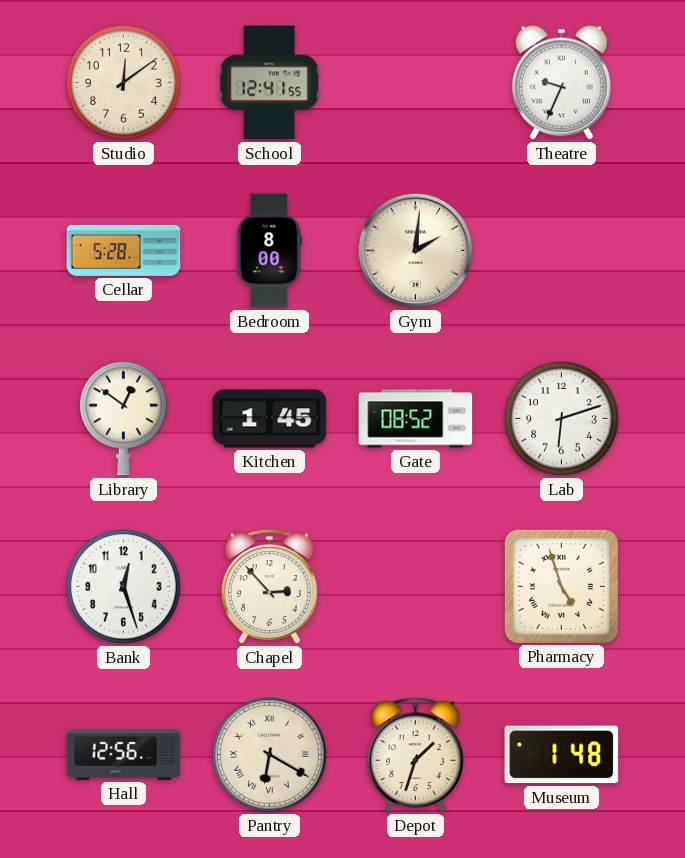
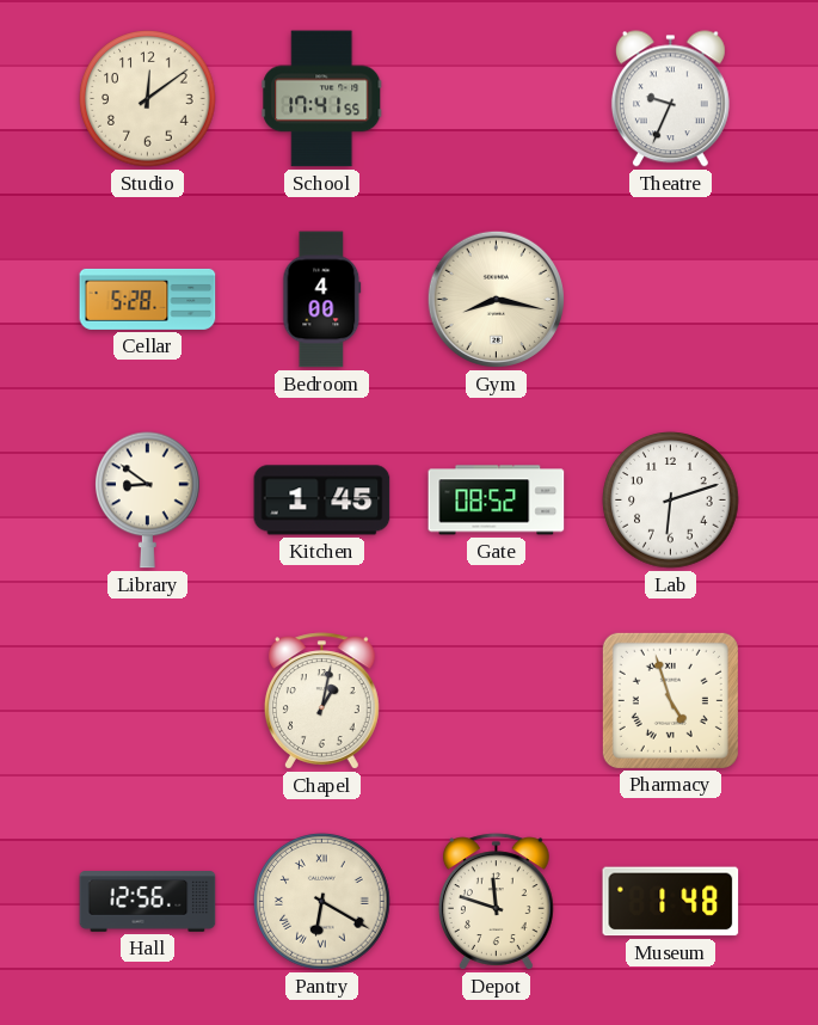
School: 12:41 -> 17:41 (322, 99)
Bedroom: 8:00 -> 4:00 (322, 300)
Gym: 2:01 -> 8:17 (496, 299)
Library: 12:51 -> 8:51 (148, 501)
Bank: 12:27 -> none (124, 587)
Chapel: 2:53 -> 1:02 (321, 701)
Depot: 1:33 -> 11:48 (496, 902)
